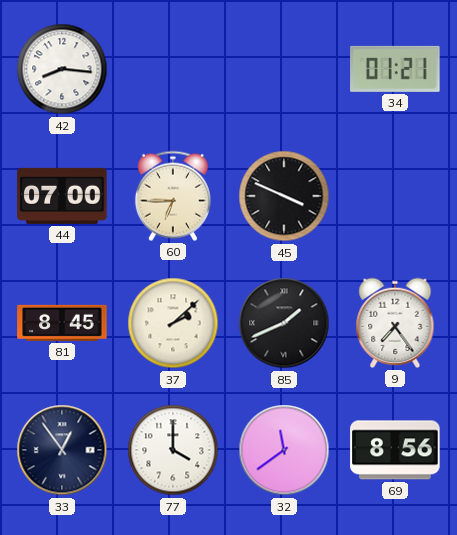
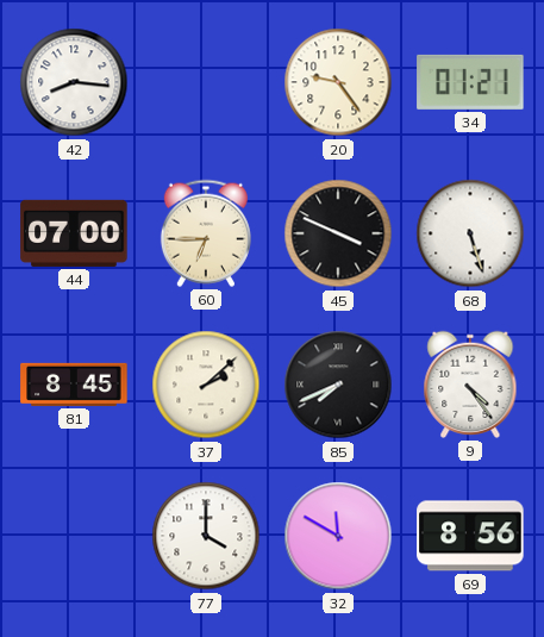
20: none -> 9:24 (338, 82)
68: none -> 5:27 (470, 233)
85: 1:41 -> 7:41 (338, 385)
9: 7:24 -> 4:24 (470, 385)
33: 12:54 -> none (62, 450)
32: 11:39 -> 11:50 (338, 536)
